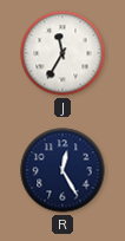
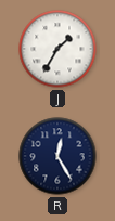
J: 11:35 -> 1:35 (58, 49)
